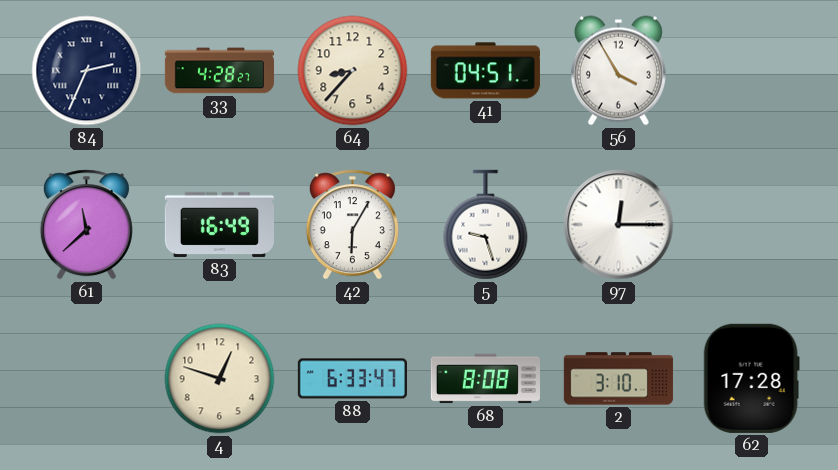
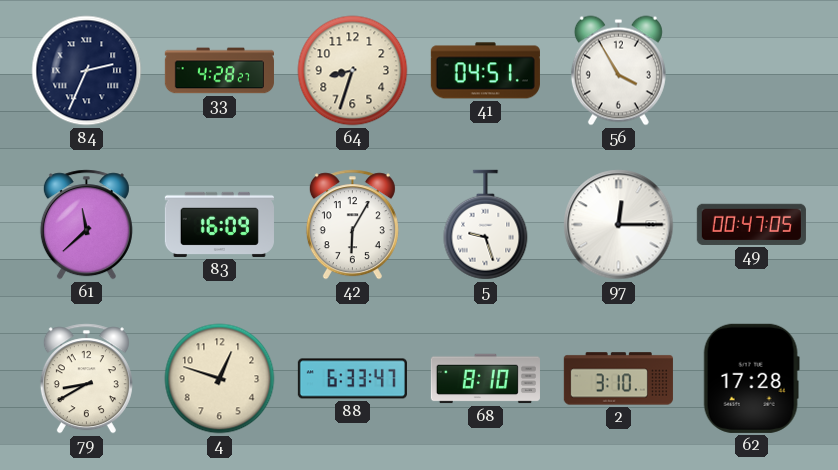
64: 8:37 -> 8:33 (353, 71)
83: 16:49 -> 16:09 (219, 224)
49: none -> 00:47 (751, 224)
79: none -> 8:40 (86, 379)
68: 8:08 -> 8:10 (485, 379)
